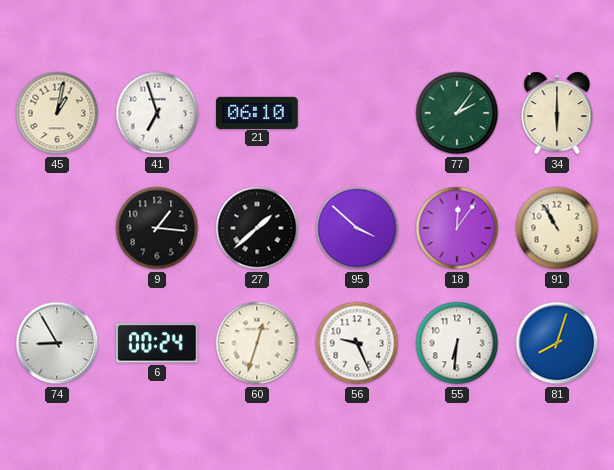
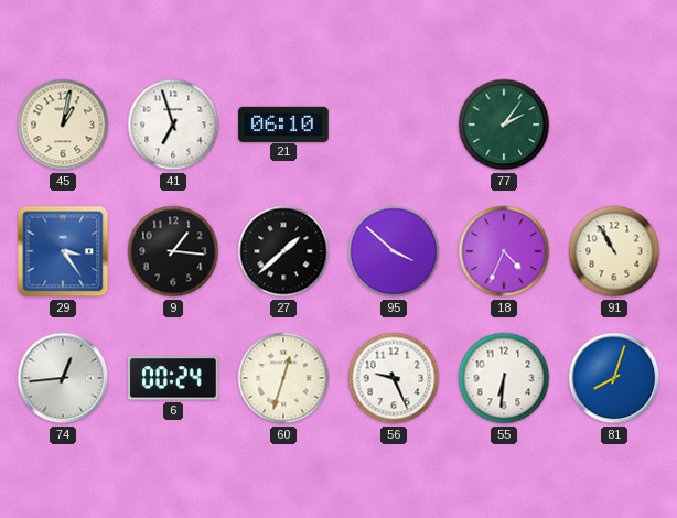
34: 6:00 -> none (557, 113)
29: none -> 3:24 (63, 251)
18: 12:06 -> 4:34 (504, 251)
74: 8:55 -> 12:44 (63, 378)
